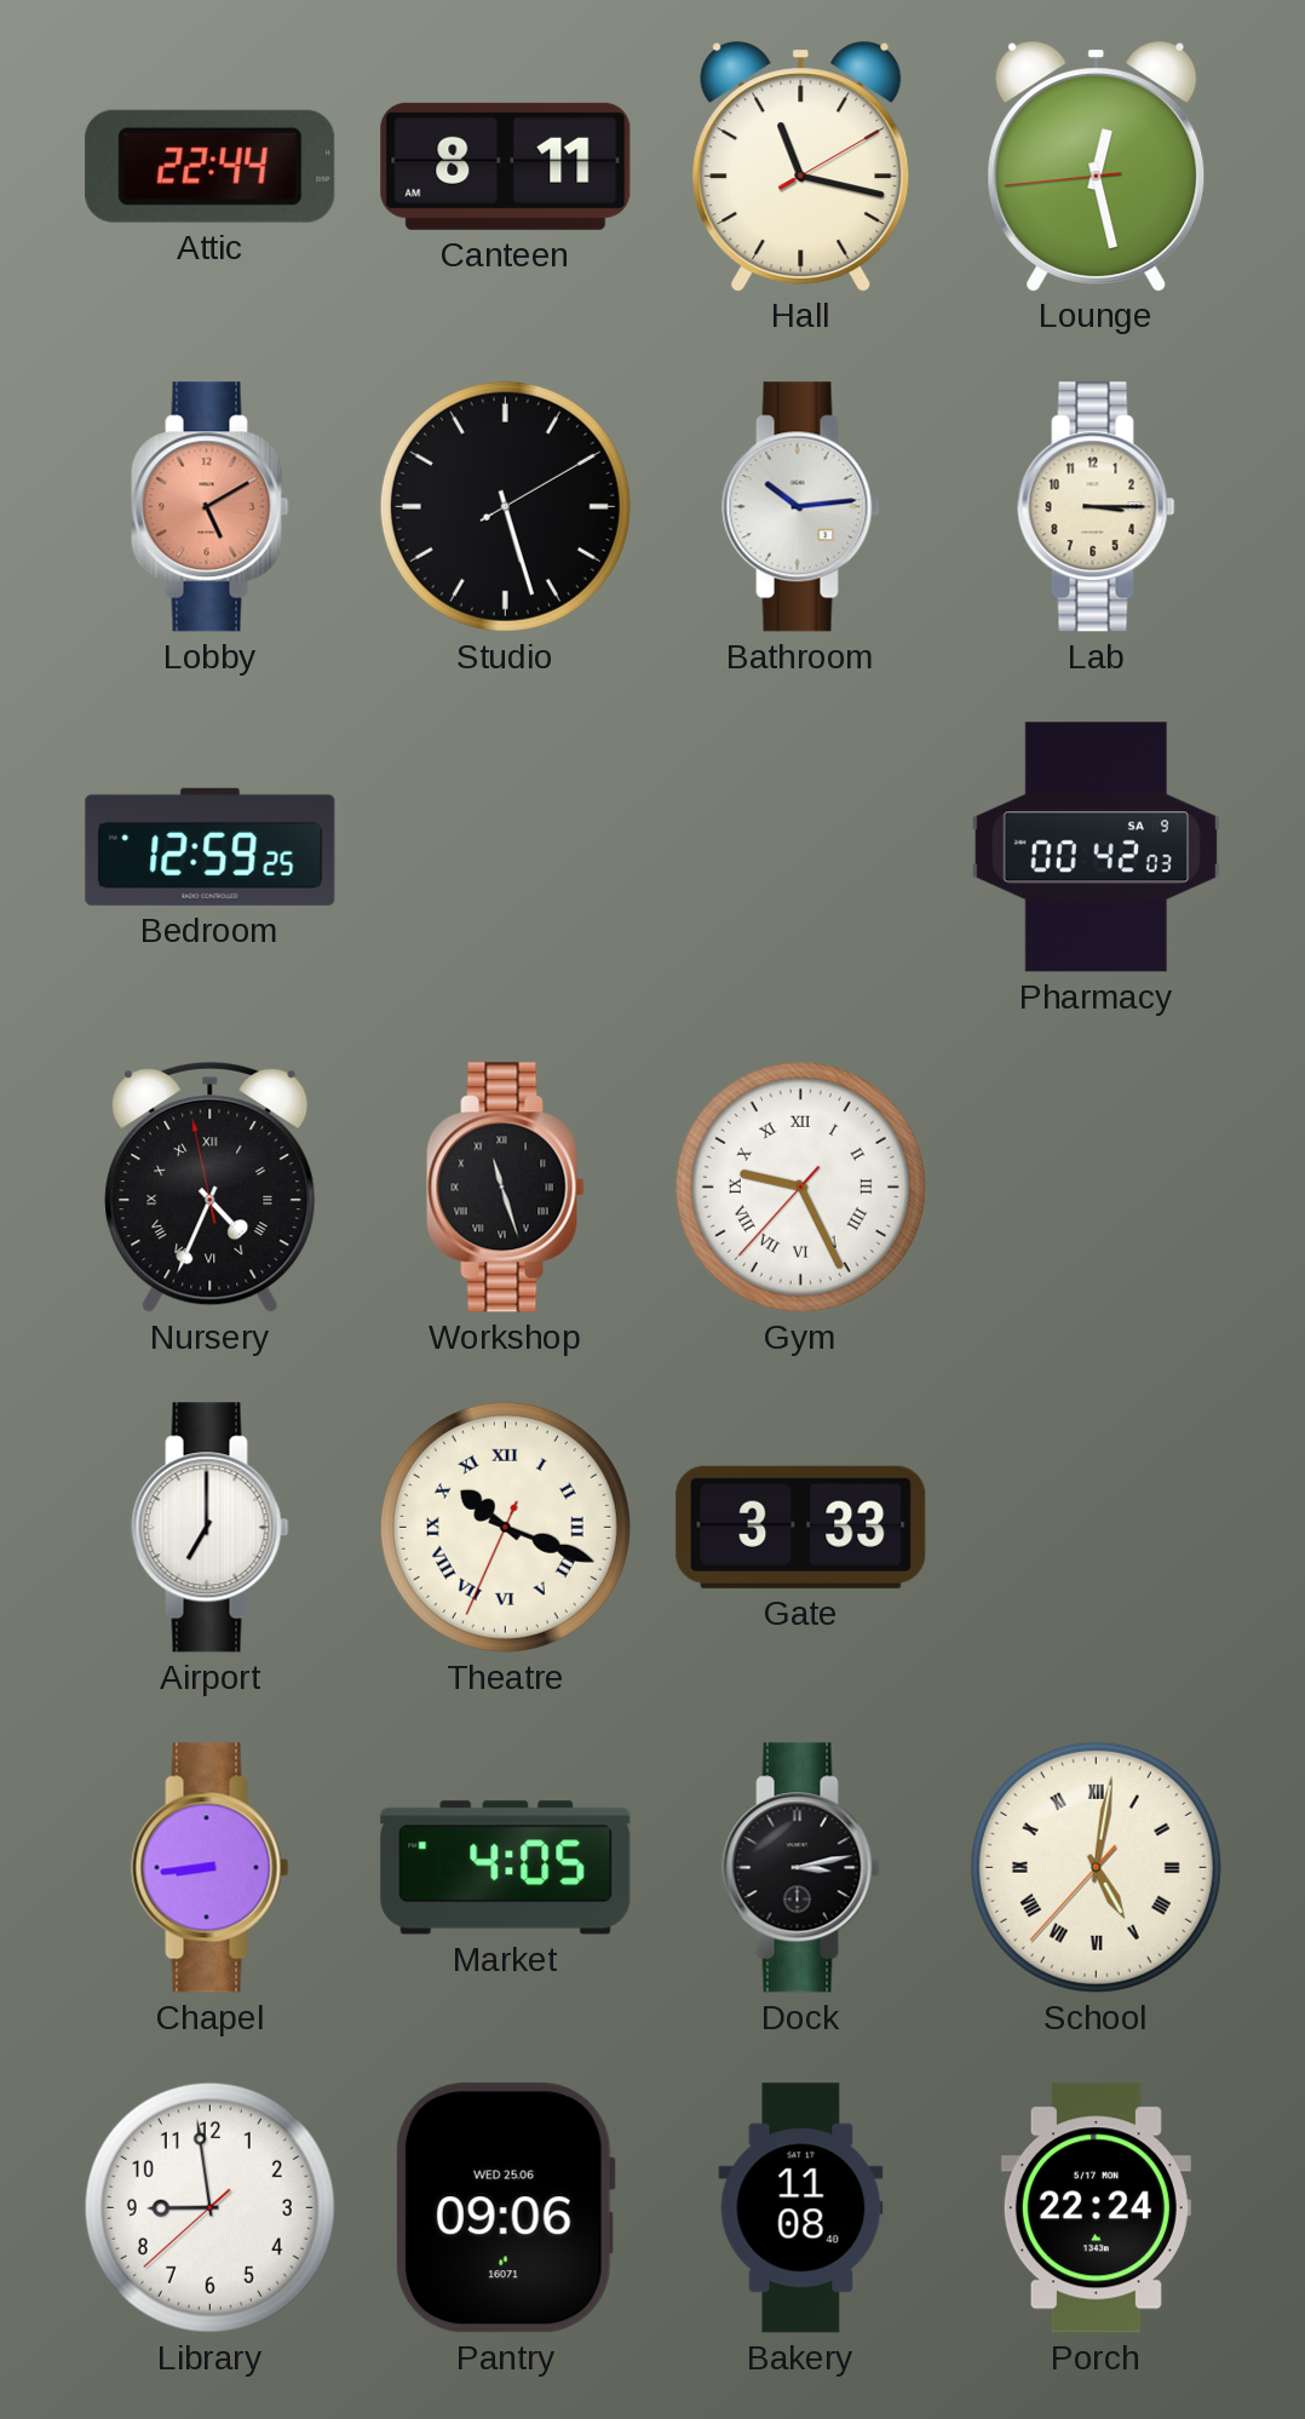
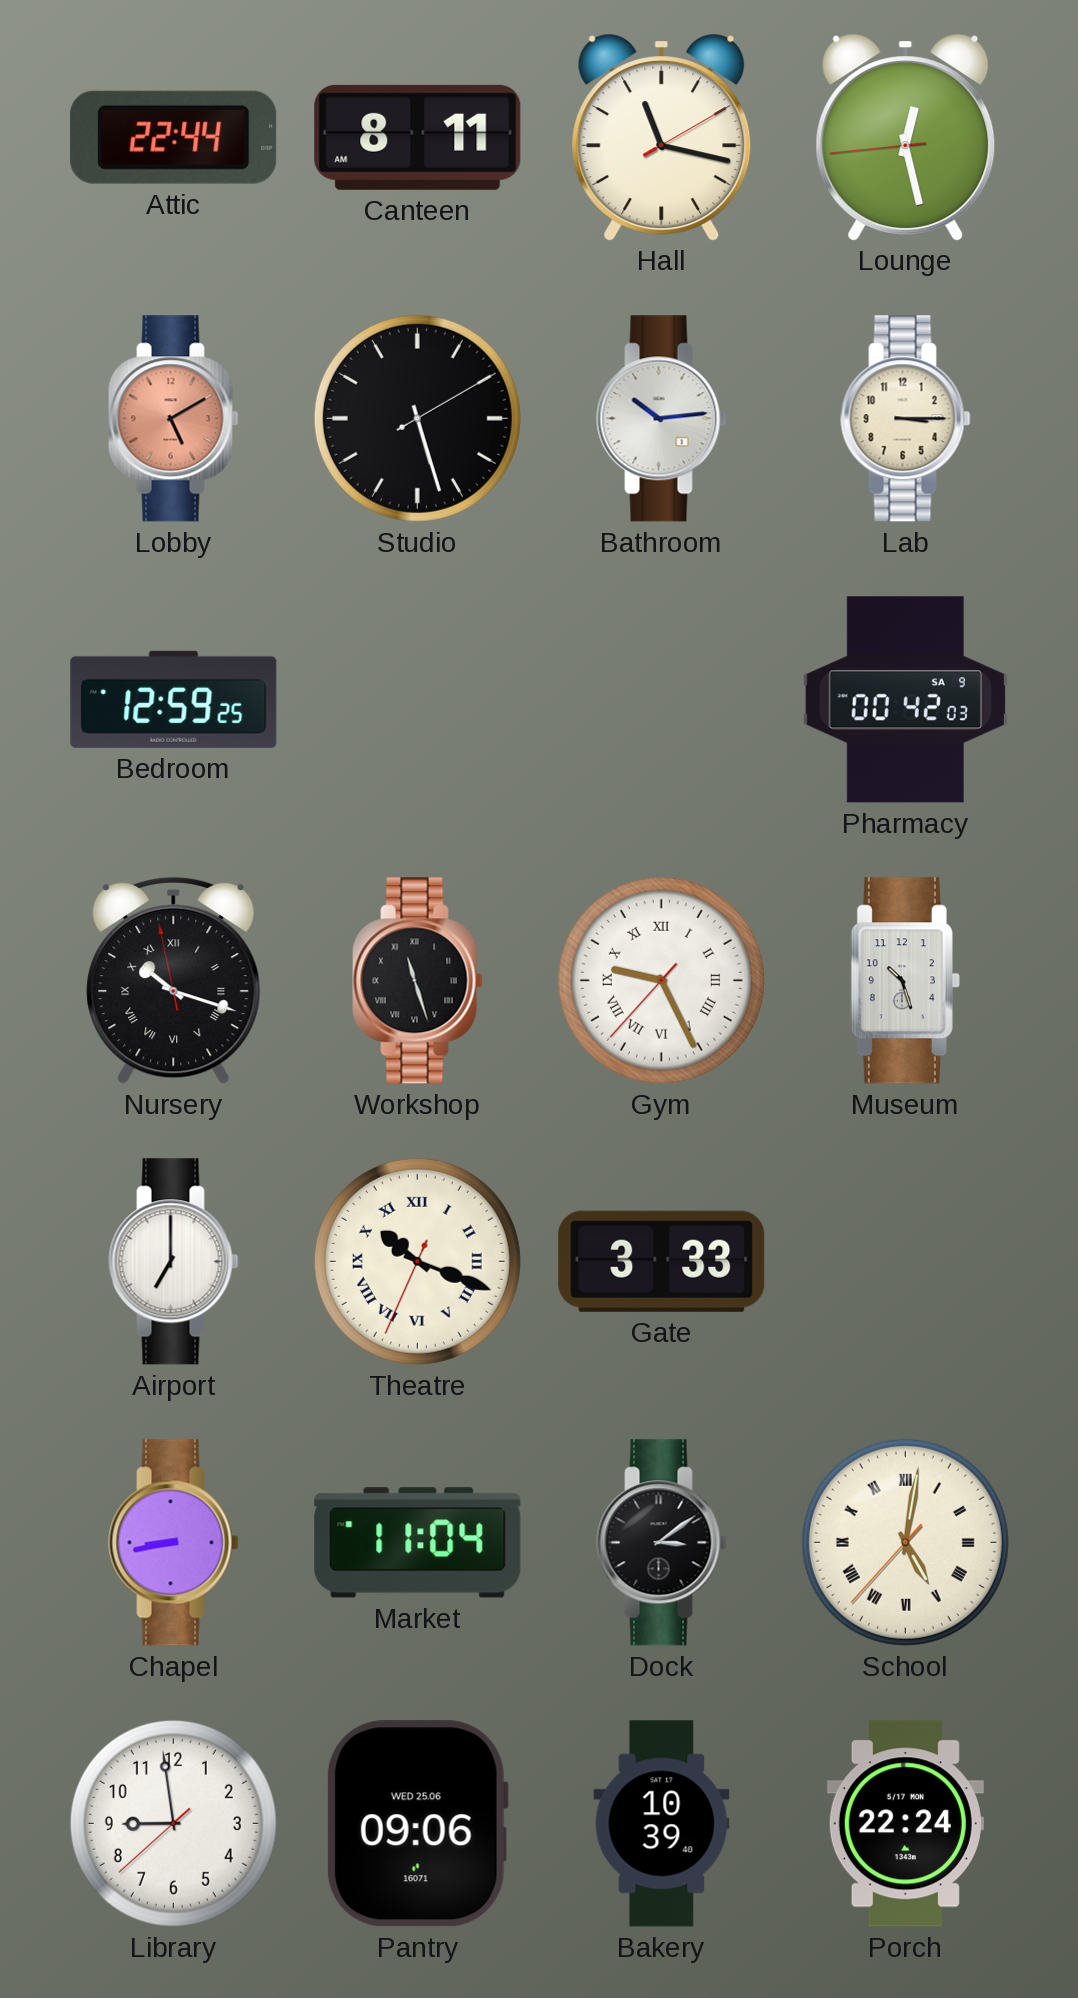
Nursery: 4:33 -> 10:17 (174, 980)
Museum: none -> 10:27 (905, 981)
Chapel: 8:44 -> 8:43 (174, 1543)
Market: 4:05 -> 11:04 (418, 1543)
Dock: 3:13 -> 3:09 (662, 1543)
Bakery: 11:08 -> 10:39 (662, 1824)
